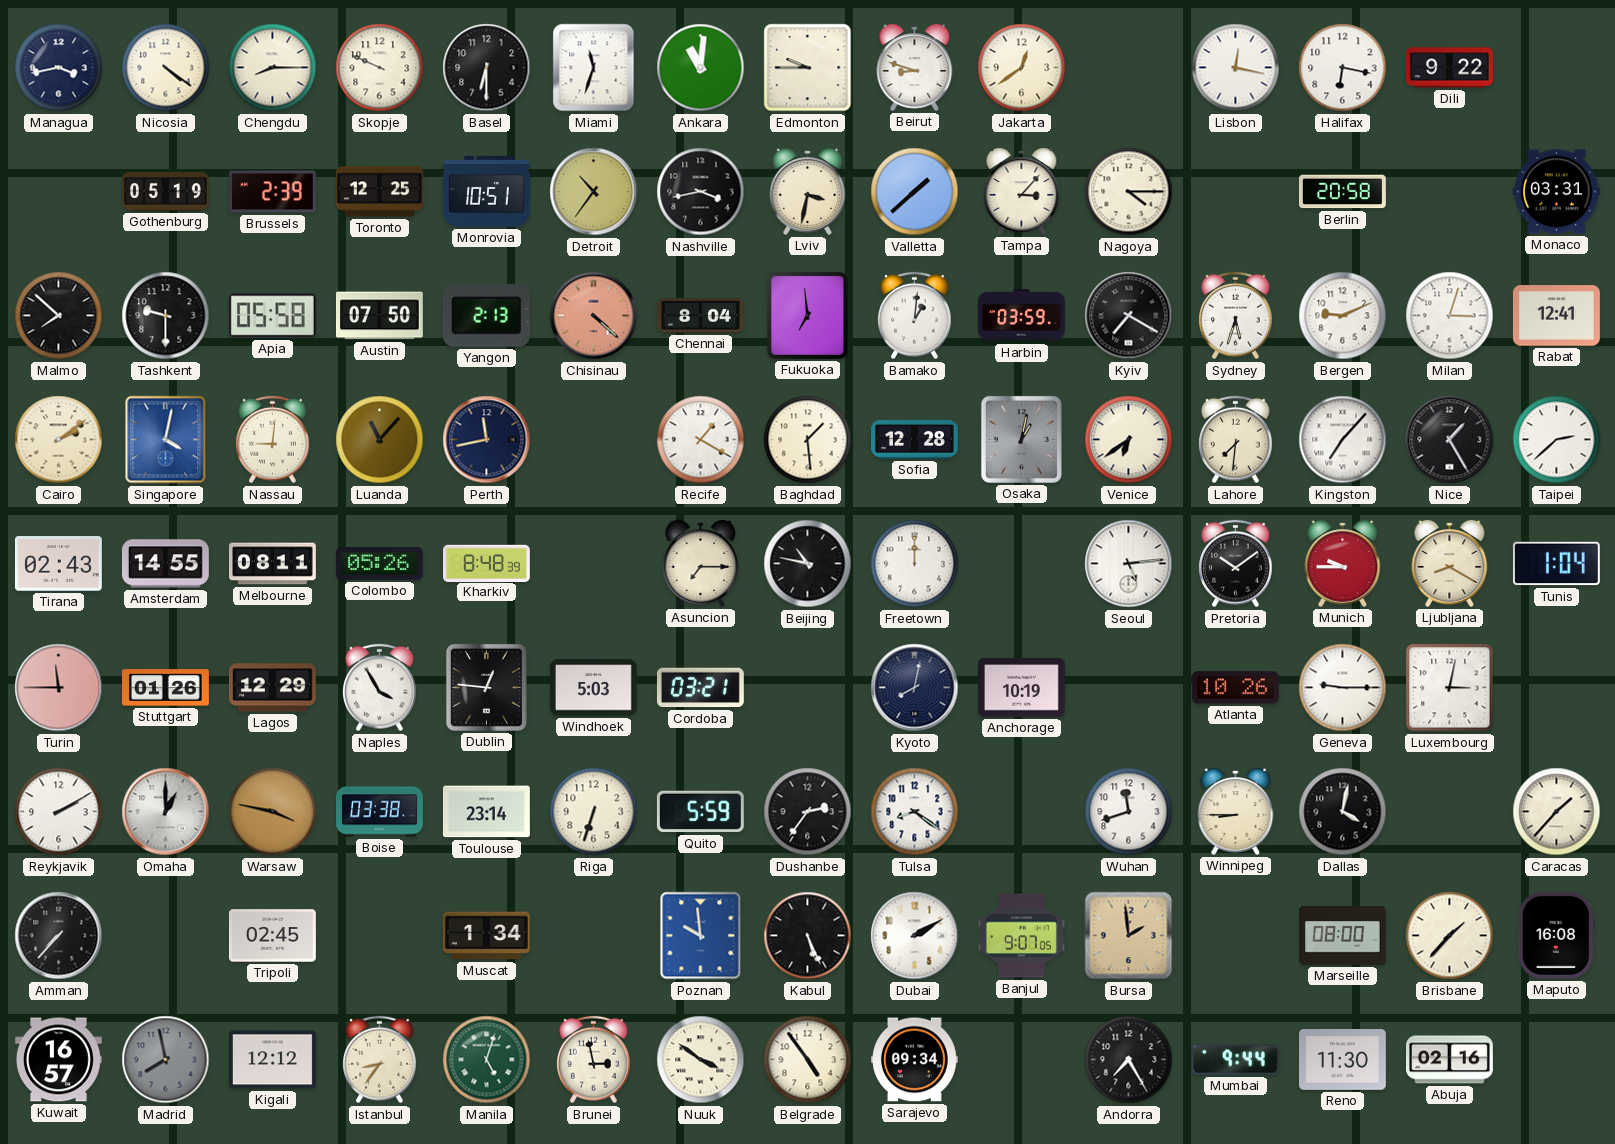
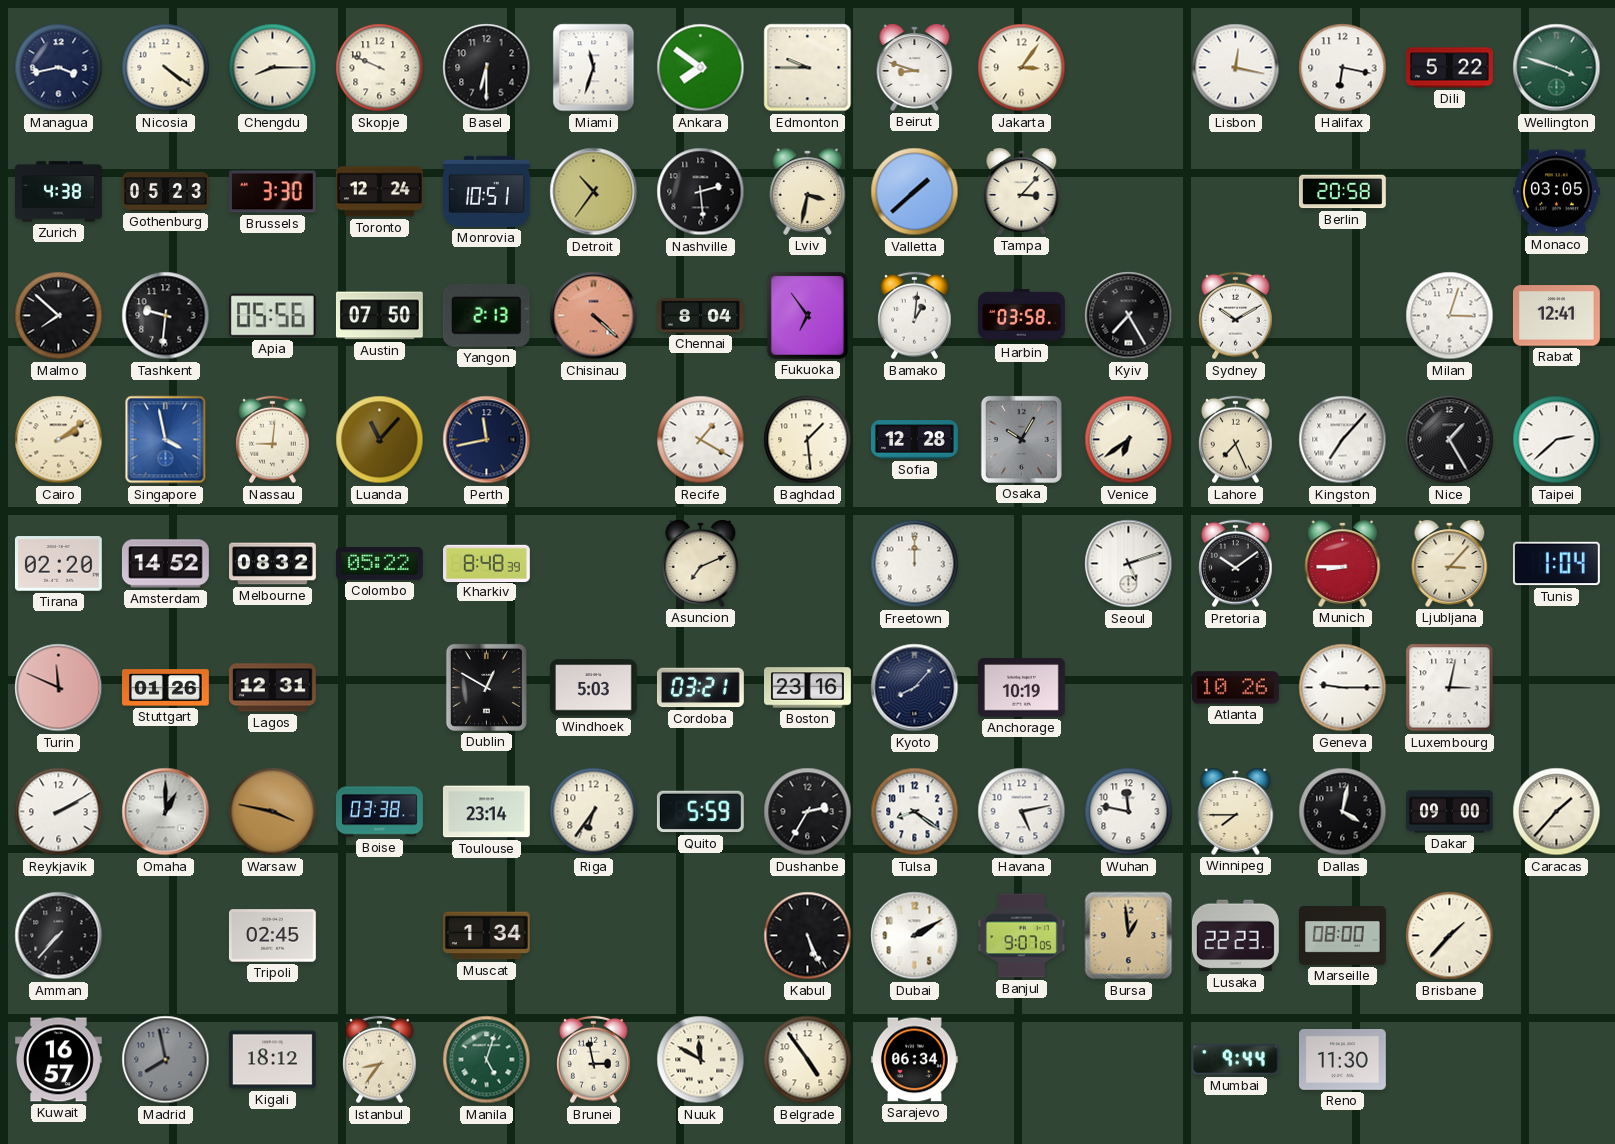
Ankara: 11:01 -> 7:51 (701, 68)
Jakarta: 12:39 -> 3:06 (1022, 68)
Dili: 9:22 -> 5:22 (1449, 68)
Wellington: none -> 3:48 (1557, 68)
Zurich: none -> 4:38 (59, 192)
Gothenburg: 05:19 -> 05:23 (166, 192)
Brussels: 2:39 -> 3:30 (272, 192)
Toronto: 12:25 -> 12:24 (380, 192)
Nashville: 3:43 -> 2:29 (701, 192)
Nagoya: 4:15 -> none (1129, 192)
Monaco: 03:31 -> 03:05 (1557, 192)
Tashkent: 9:30 -> 9:31 (166, 316)
Apia: 05:58 -> 05:56 (272, 316)
Fukuoka: 6:59 -> 6:54 (807, 315)
Harbin: 03:59 -> 03:58 (1022, 316)
Kyiv: 7:20 -> 7:25 (1129, 316)
Sydney: 5:33 -> 10:10 (1236, 316)
Bergen: 9:11 -> none (1343, 316)
Singapore: 4:02 -> 3:58 (166, 440)
Osaka: 1:02 -> 10:05 (1021, 439)
Lahore: 7:31 -> 7:26 (1236, 440)
Tirana: 02:43 -> 02:20 (58, 564)
Amsterdam: 14:55 -> 14:52 (165, 564)
Melbourne: 08:11 -> 08:32 (273, 564)
Colombo: 05:26 -> 05:22 (379, 564)
Asuncion: 7:15 -> 7:11 (701, 563)
Beijing: 10:47 -> none (808, 564)
Seoul: 5:14 -> 5:12 (1129, 564)
Munich: 9:45 -> 8:45 (1343, 563)
Ljubljana: 8:20 -> 3:07 (1450, 563)
Turin: 11:45 -> 11:49 (59, 688)
Lagos: 12:29 -> 12:31 (272, 688)
Naples: 3:55 -> none (380, 688)
Dublin: 12:46 -> 12:50 (486, 687)
Boston: none -> 23:16 (808, 688)
Kyoto: 8:02 -> 8:07 (915, 688)
Riga: 6:33 -> 6:36 (594, 812)
Dushanbe: 2:36 -> 2:35 (808, 812)
Havana: none -> 5:13 (1022, 812)
Wuhan: 11:42 -> 11:47 (1129, 812)
Winnipeg: 8:45 -> 7:45 (1236, 811)
Dakar: none -> 09:00 (1450, 812)
Poznan: 9:59 -> none (701, 936)
Bursa: 1:59 -> 12:59 (1129, 936)
Lusaka: none -> 22:23 (1235, 936)
Maputo: 16:08 -> none (1556, 935)
Kigali: 12:12 -> 18:12 (273, 1060)
Nuuk: 3:51 -> 11:50 (701, 1060)
Sarajevo: 09:34 -> 06:34 (915, 1060)
Andorra: 7:25 -> none (1129, 1060)
Abuja: 02:16 -> none (1450, 1060)
